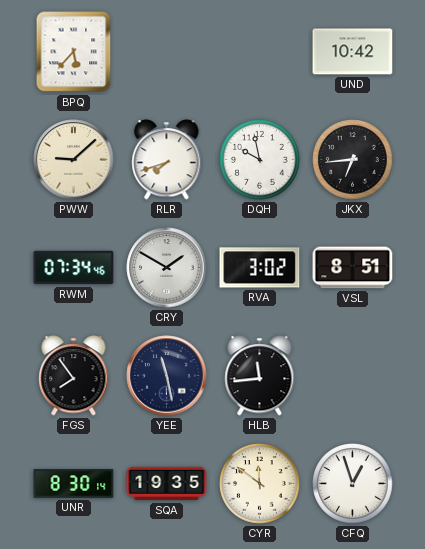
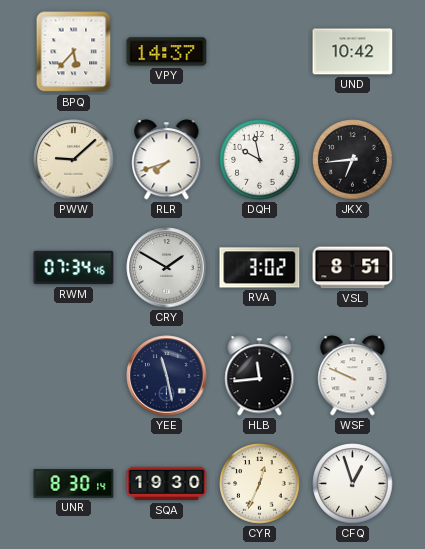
VPY: none -> 14:37 (167, 52)
FGS: 7:54 -> none (74, 376)
WSF: none -> 9:49 (353, 376)
SQA: 19:35 -> 19:30 (167, 484)
CYR: 11:51 -> 12:34 (260, 484)
